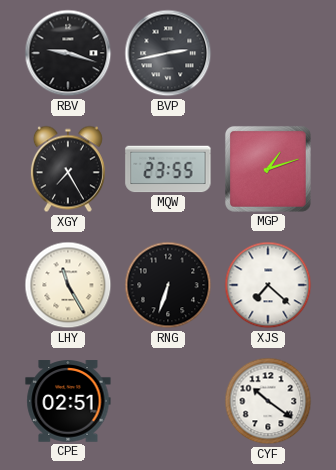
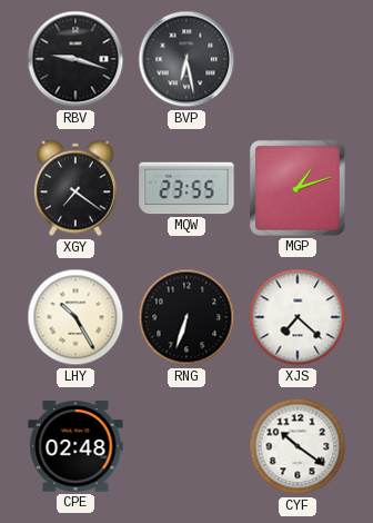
BVP: 2:43 -> 6:28 (186, 59)
XGY: 7:25 -> 7:21 (75, 188)
LHY: 11:25 -> 10:25 (75, 317)
CPE: 02:51 -> 02:48 (75, 446)
